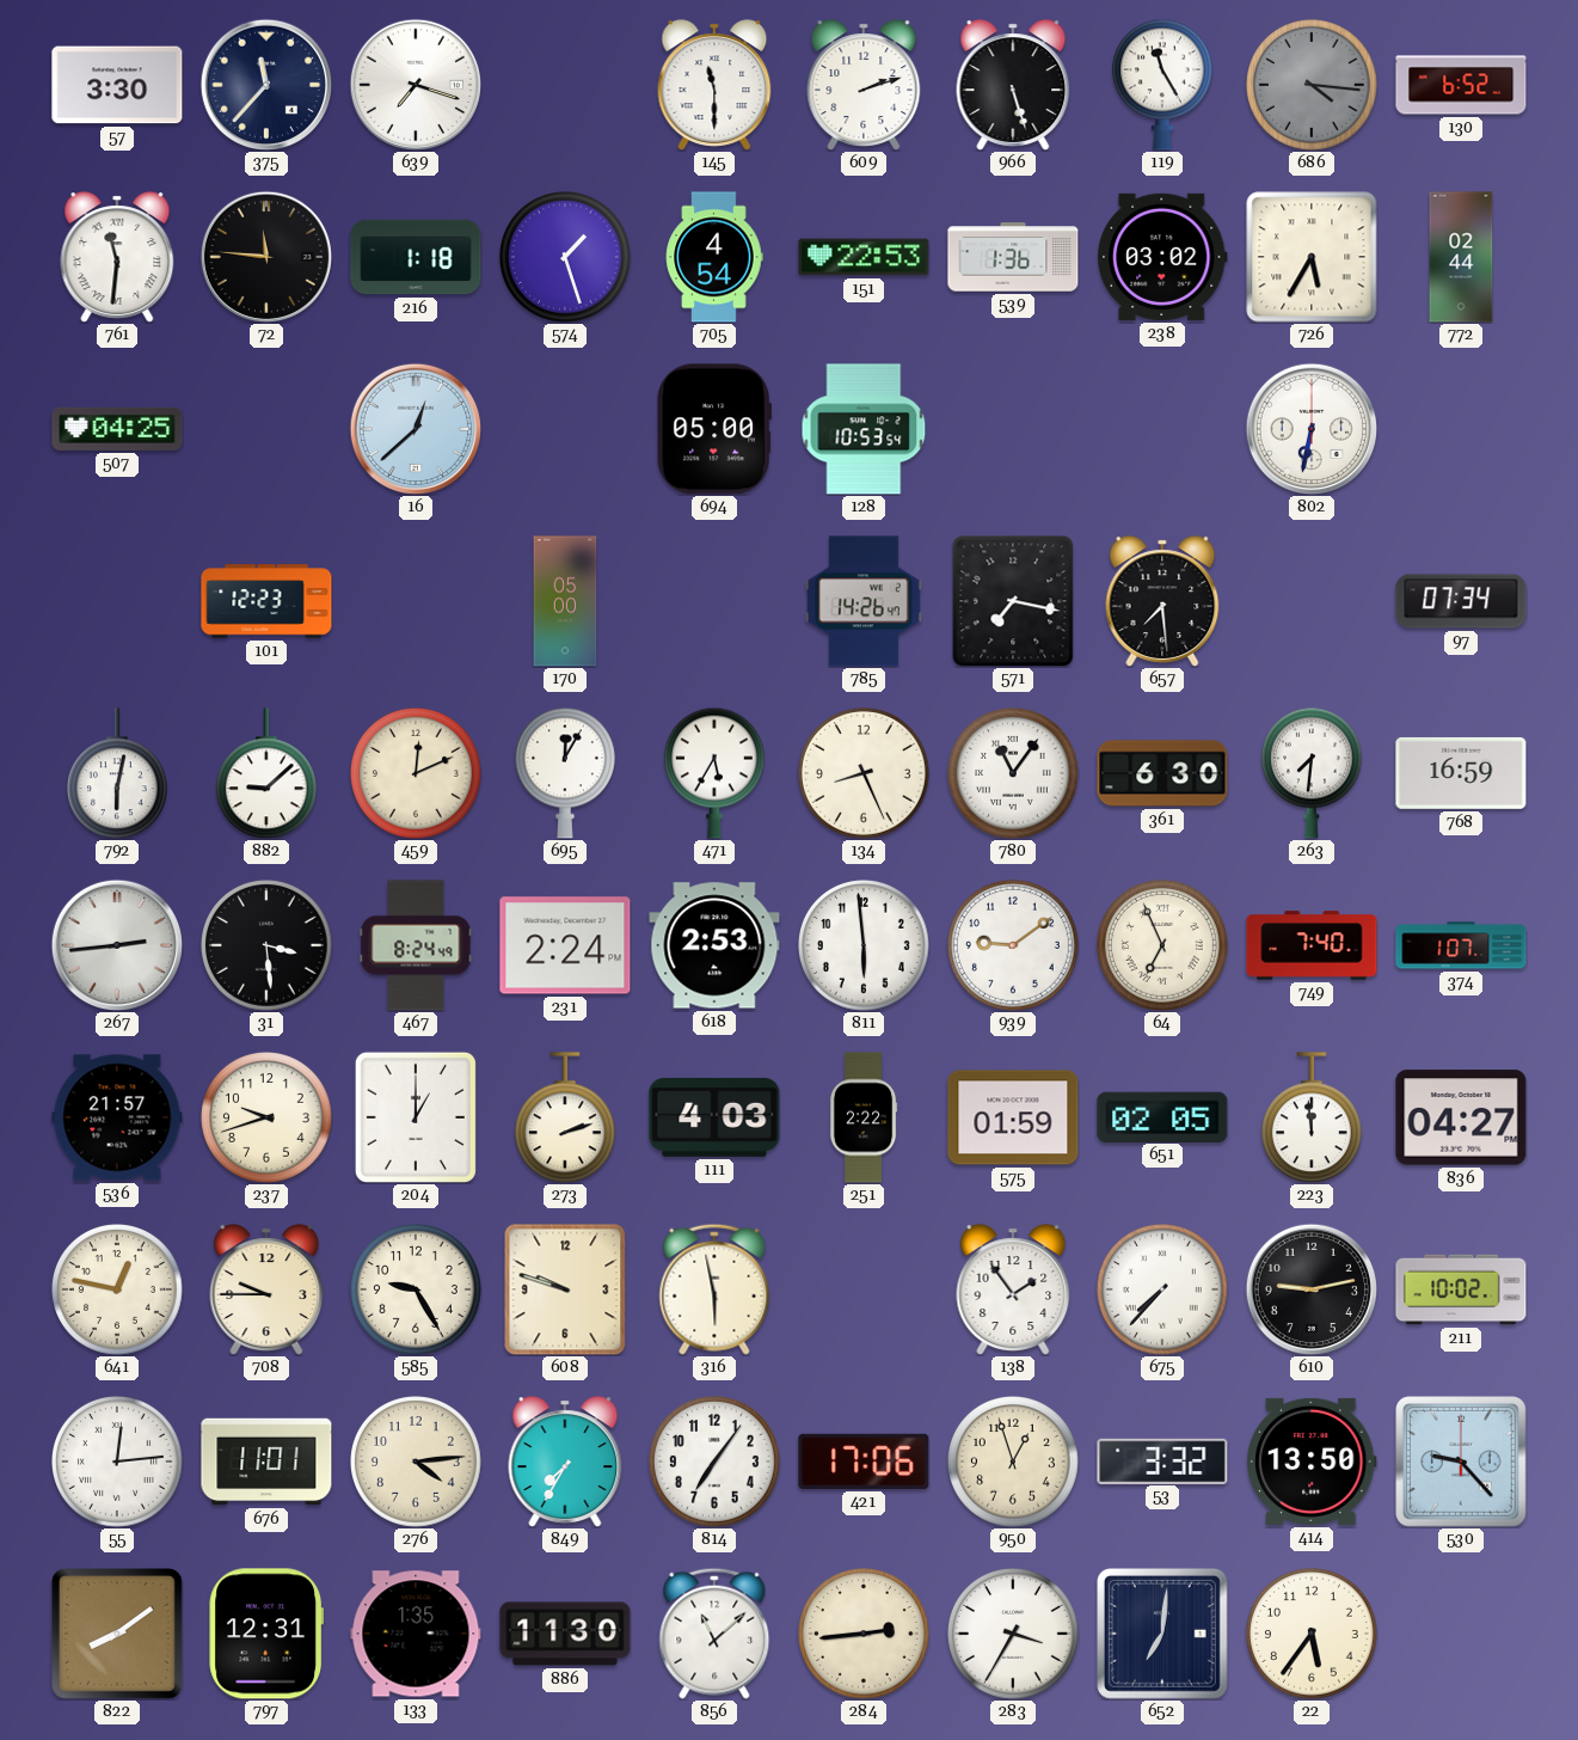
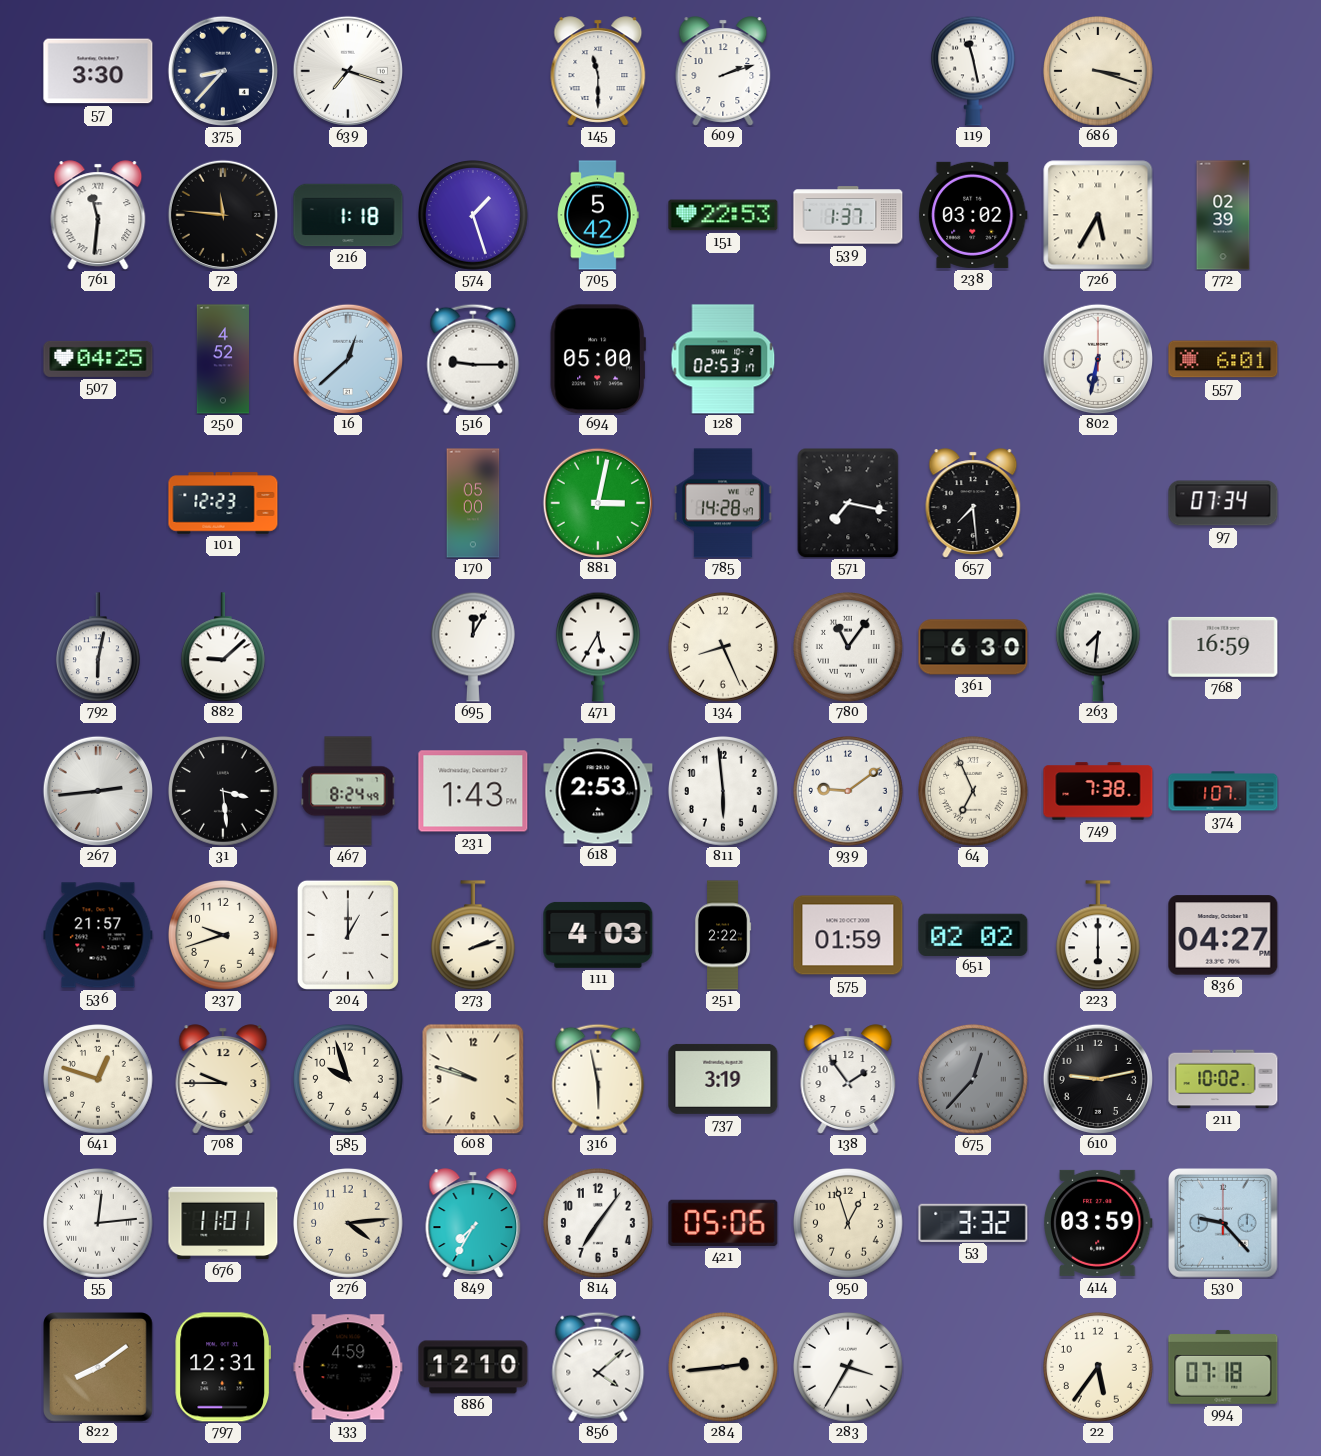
375: 11:37 -> 8:37 (222, 70)
966: 5:27 -> none (1013, 85)
119: 11:25 -> 11:28 (973, 71)
686: 4:16 -> 3:18 (1099, 72)
686 dial: grey -> cream (1099, 72)
130: 6:52 -> none (1461, 85)
705: 4:54 -> 5:42 (598, 215)
539: 1:36 -> 1:37 (848, 215)
772: 02:44 -> 02:39 (1223, 215)
250: none -> 4:52 (222, 359)
516: none -> 9:15 (473, 359)
128: 10:53 -> 02:53 (723, 359)
557: none -> 6:01 (1223, 359)
881: none -> 3:02 (597, 502)
785: 14:26 -> 14:28 (724, 503)
459: 12:11 -> none (417, 774)
231: 2:24 -> 1:43 (473, 791)
749: 7:40 -> 7:38 (1098, 791)
651: 02:05 -> 02:02 (973, 934)
223: 11:59 -> 6:00 (1098, 935)
641: 12:47 -> 12:48 (99, 1080)
585: 9:25 -> 9:57 (349, 1080)
737: none -> 3:19 (723, 1079)
675: 7:37 -> 12:37 (974, 1080)
675 dial: white -> grey (974, 1080)
421: 17:06 -> 05:06 (723, 1223)
414: 13:50 -> 03:59 (1098, 1223)
133: 1:35 -> 4:59 (348, 1367)
886: 11:30 -> 12:10 (473, 1367)
856: 11:08 -> 4:08 (598, 1367)
652: 7:01 -> none (1163, 1635)
994: none -> 07:18 (1223, 1367)
